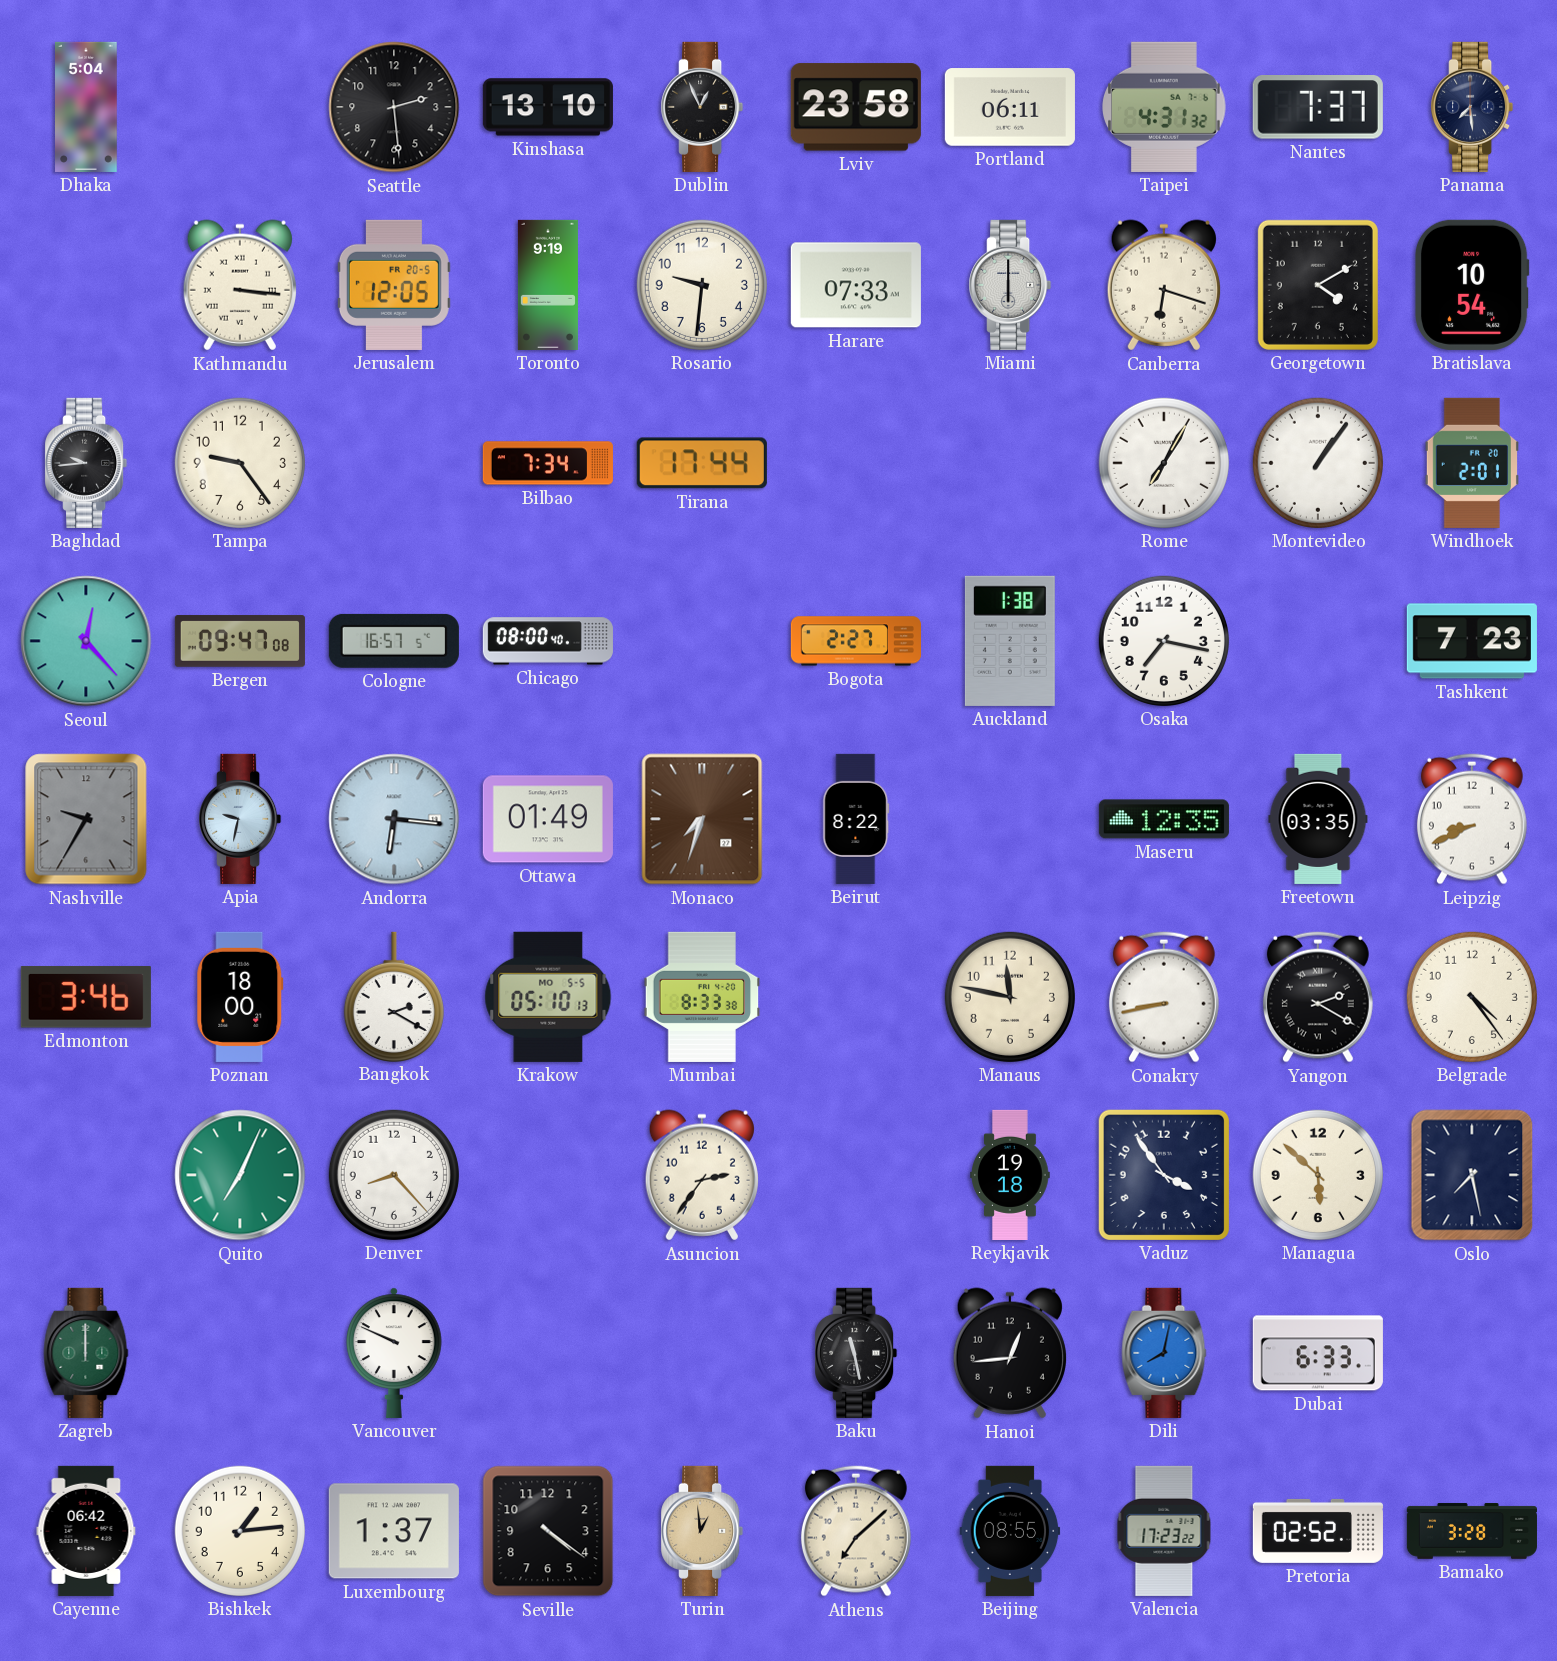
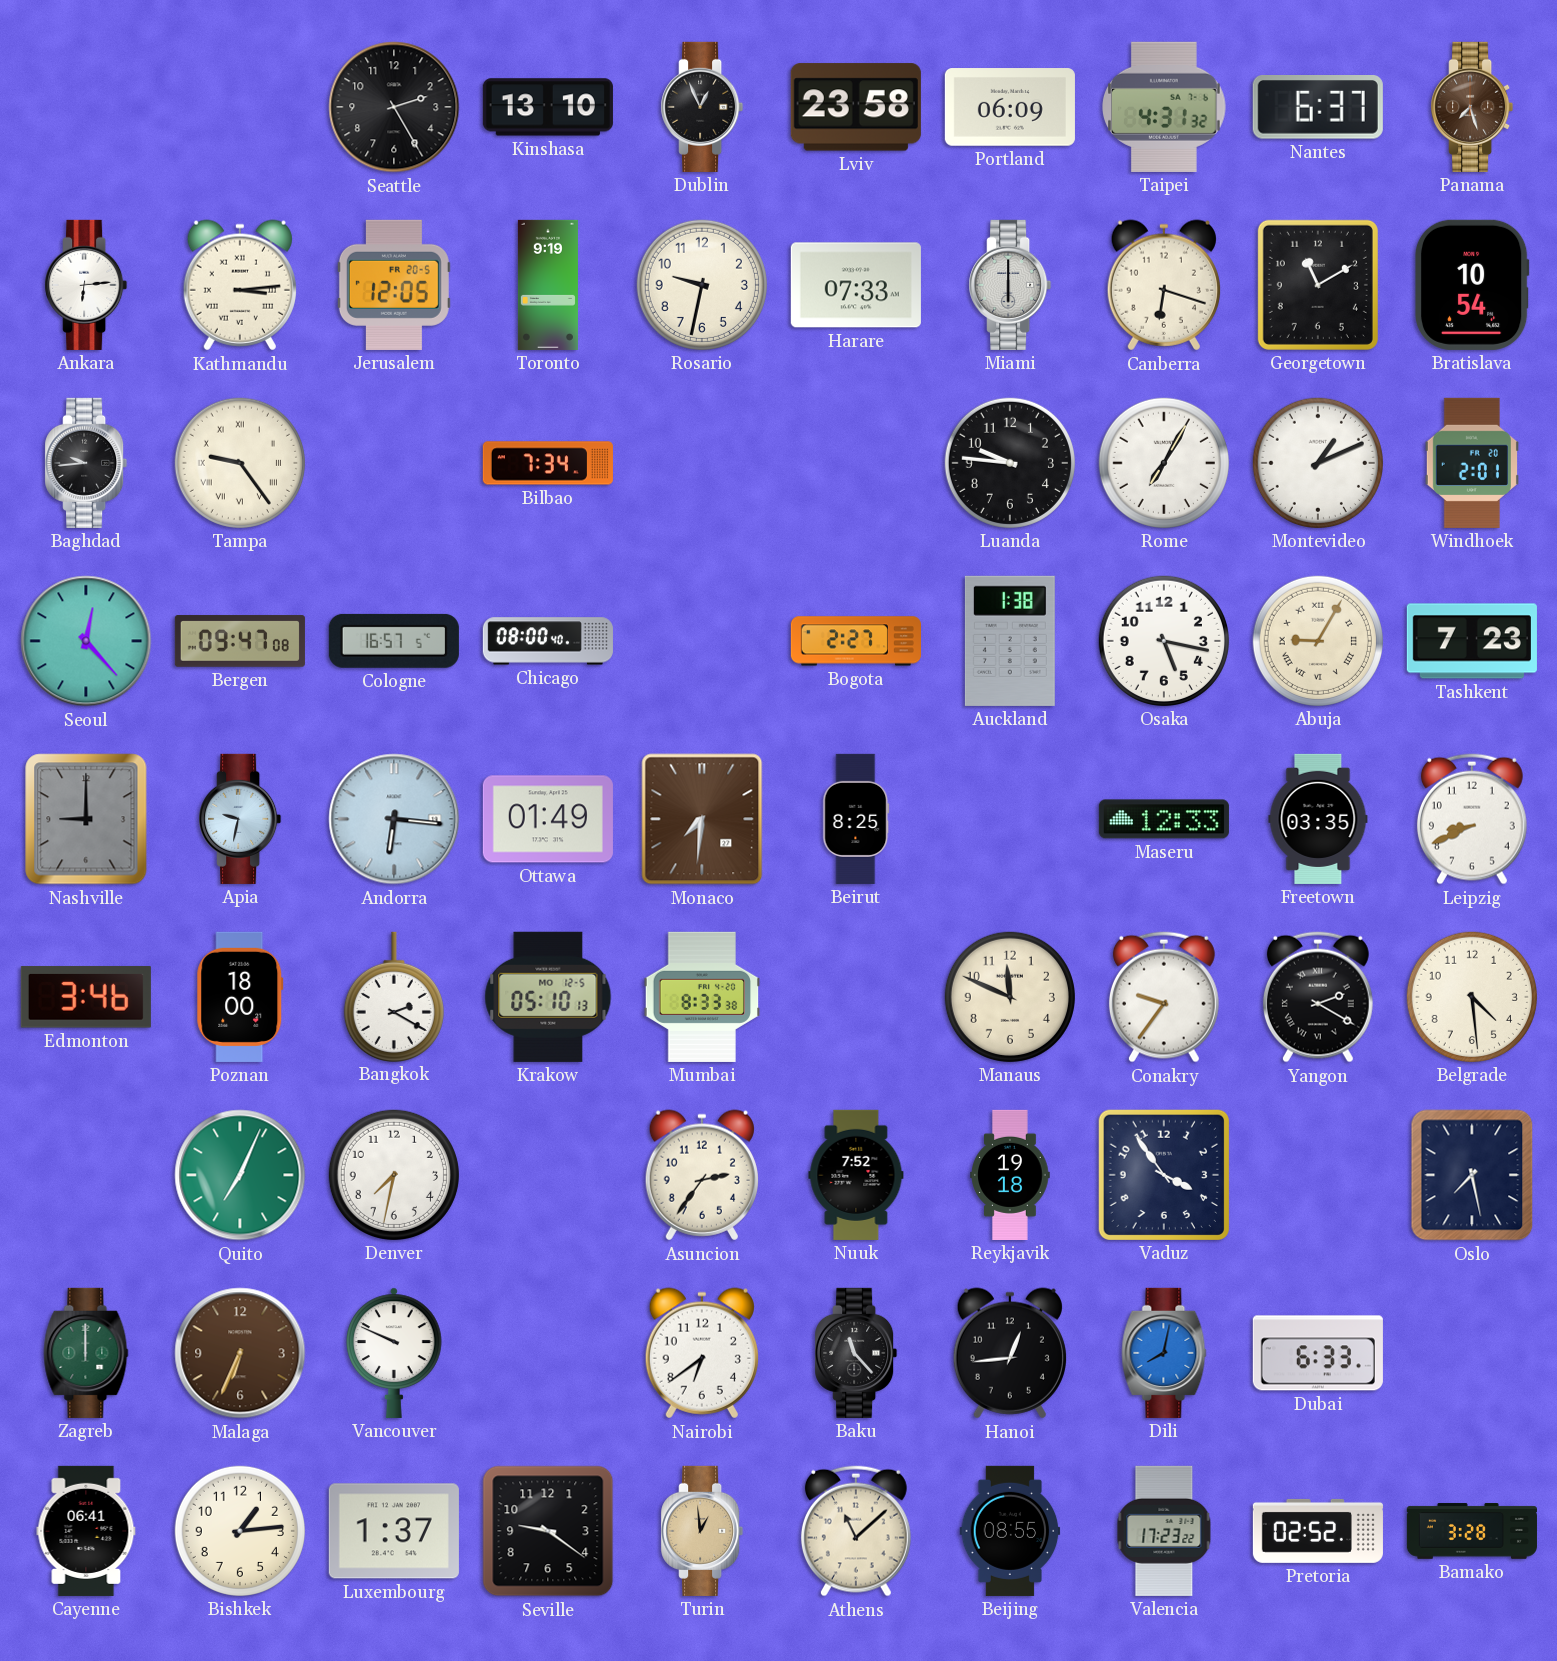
Dhaka: 5:04 -> none (87, 107)
Seattle: 2:29 -> 2:25 (394, 107)
Portland: 06:11 -> 06:09 (1010, 107)
Nantes: 7:37 -> 6:37 (1318, 108)
Panama: 7:29 -> 7:27 (1472, 107)
Panama dial: navy -> brown (1472, 107)
Ankara: none -> 6:14 (86, 285)
Kathmandu: 3:16 -> 3:14 (240, 285)
Rosario: 9:31 -> 9:32 (702, 285)
Georgetown: 4:10 -> 11:10 (1318, 285)
Tampa numerals: Arabic -> Roman (240, 463)
Tirana: 17:44 -> none (702, 463)
Luanda: none -> 9:46 (1010, 463)
Montevideo: 1:06 -> 1:11 (1318, 463)
Osaka: 7:17 -> 5:17 (1164, 641)
Abuja: none -> 9:05 (1318, 641)
Nashville: 9:35 -> 9:00 (86, 819)
Monaco: 7:33 -> 7:31 (702, 819)
Beirut: 8:22 -> 8:25 (856, 819)
Maseru: 12:35 -> 12:33 (1164, 819)
Krakow date: MO 5-5 -> MO 12-5 (548, 997)
Manaus: 11:47 -> 11:49 (1010, 997)
Conakry: 8:43 -> 9:36 (1164, 997)
Belgrade: 4:24 -> 4:29 (1472, 997)
Denver: 8:23 -> 7:32 (394, 1175)
Nuuk: none -> 7:52 (856, 1175)
Managua: 5:52 -> none (1318, 1175)
Malaga: none -> 6:34 (240, 1353)
Nairobi: none -> 6:39 (702, 1353)
Baku: 11:28 -> 11:23 (856, 1353)
Cayenne: 06:42 -> 06:41 (86, 1531)
Seville: 4:21 -> 9:21 (548, 1531)
Athens: 7:08 -> 11:08 (856, 1531)
